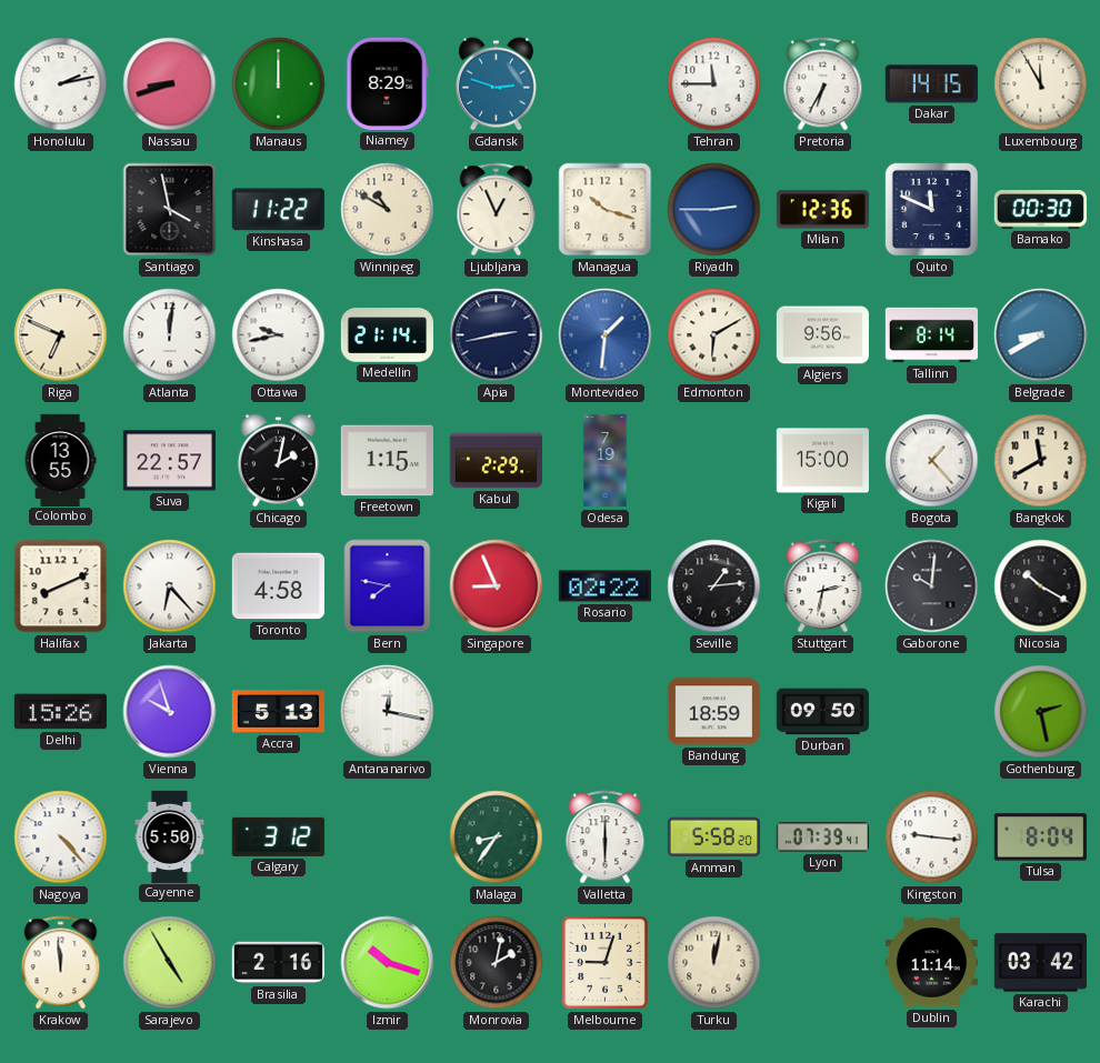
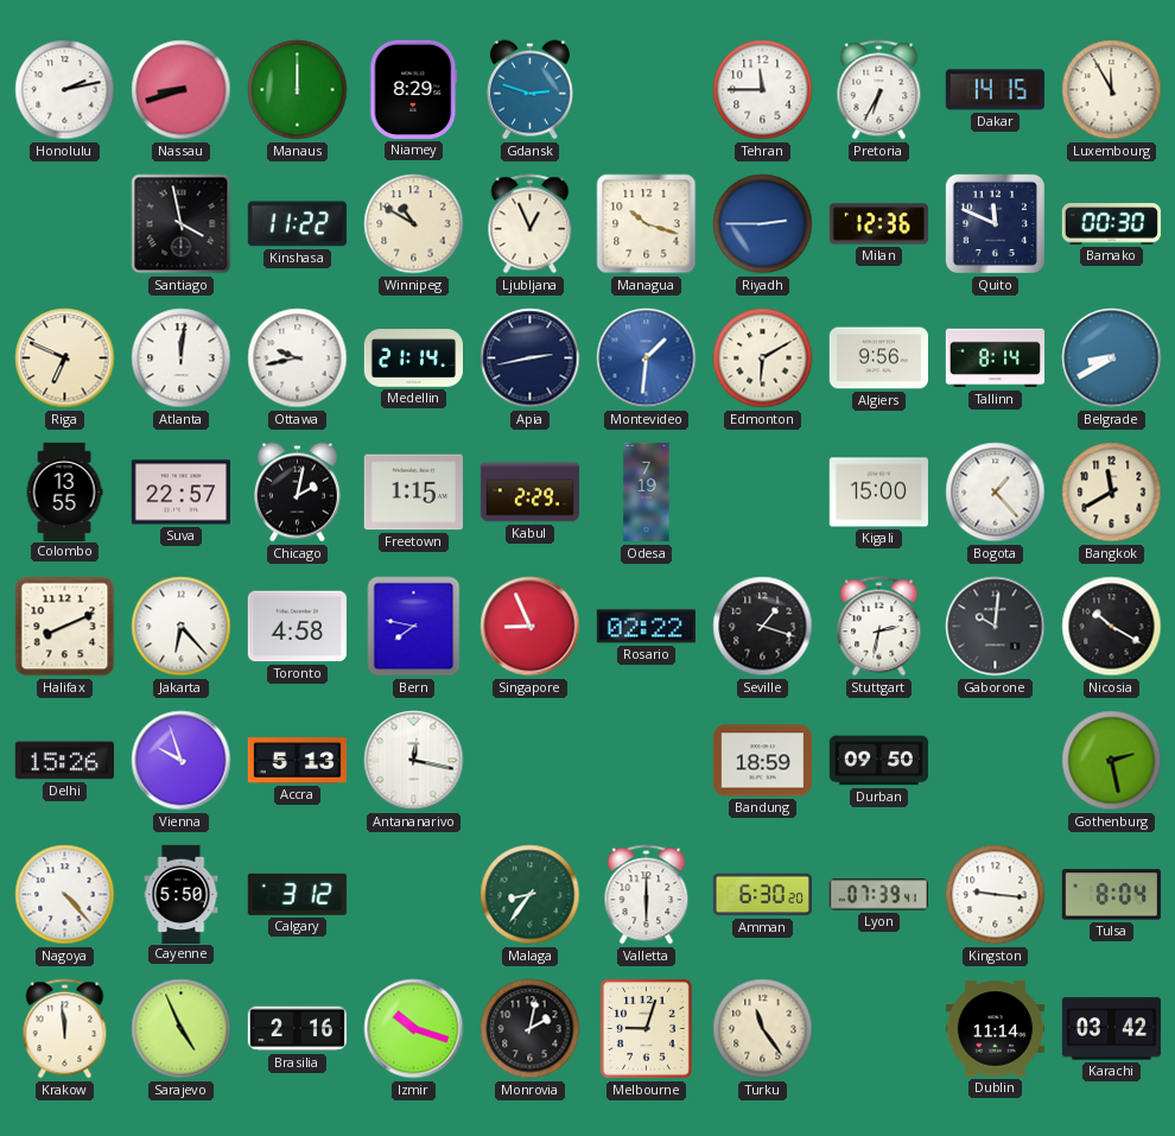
Seville: 1:14 -> 1:18 (763, 627)
Amman: 5:58 -> 6:30 (762, 895)
Sarajevo: 4:55 -> 4:56 (182, 1029)
Turku: 12:02 -> 11:24 (763, 1029)
